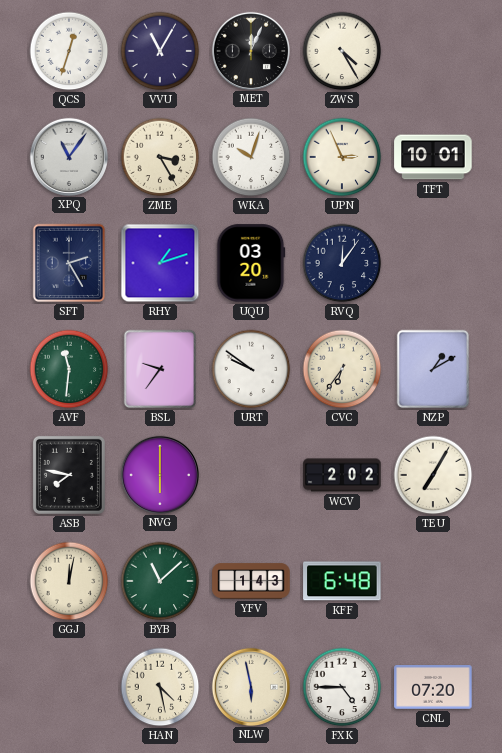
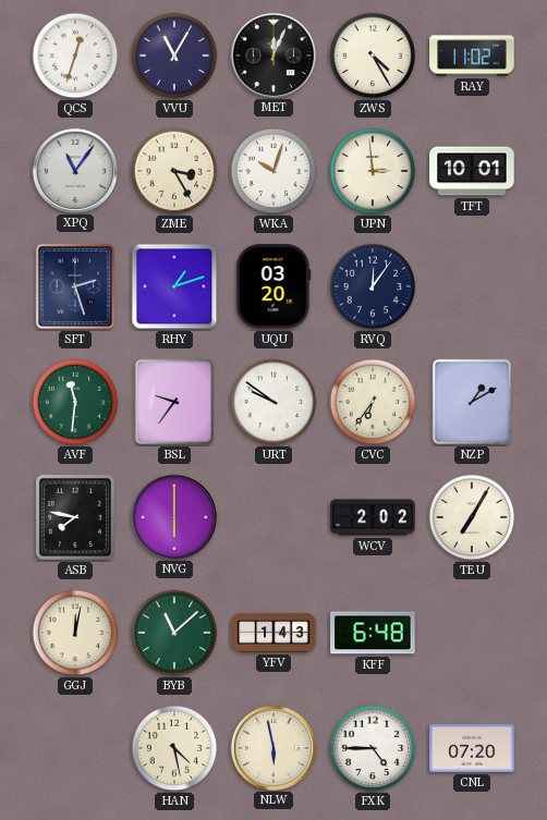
RAY: none -> 11:02 (472, 56)
UPN: 2:56 -> 2:59 (373, 171)
SFT: 2:25 -> 2:27 (75, 286)
